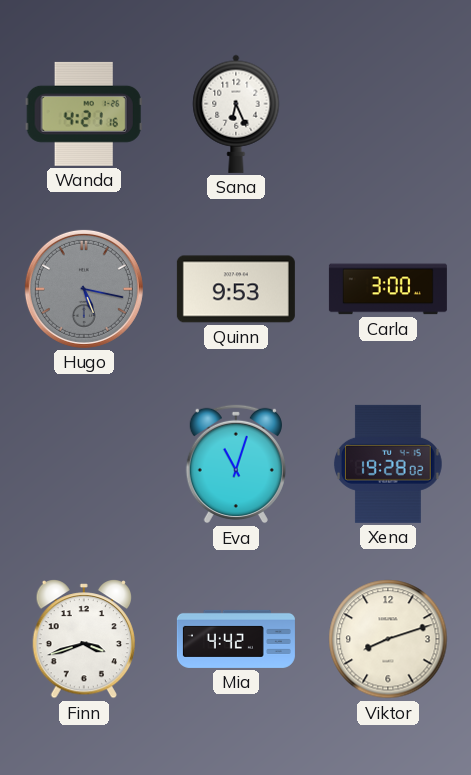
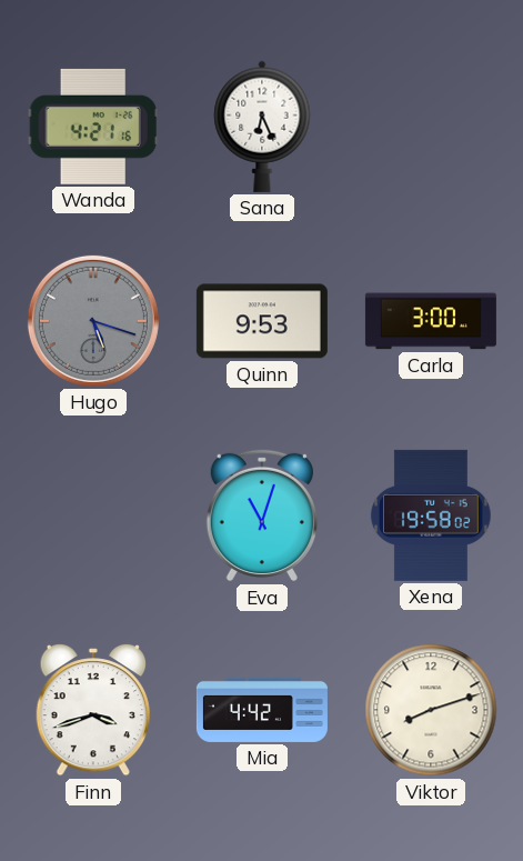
Hugo: 5:17 -> 5:18 (93, 321)
Xena: 19:28 -> 19:58 (431, 515)
